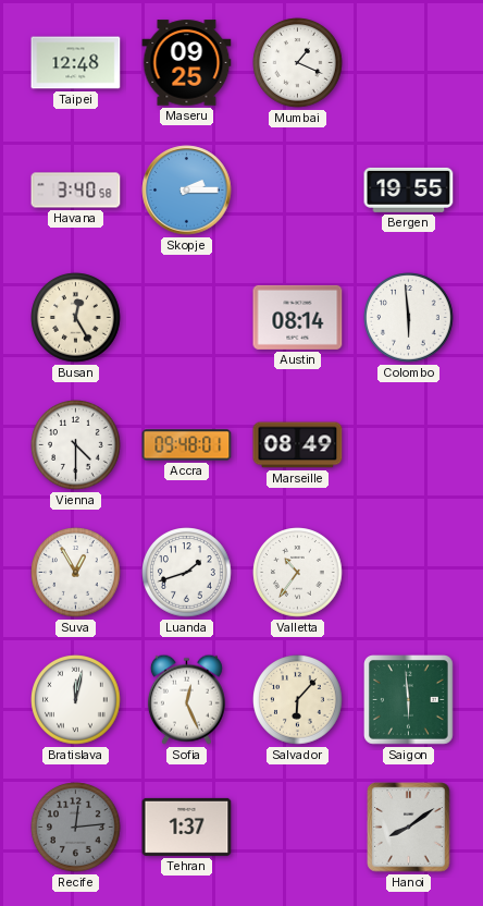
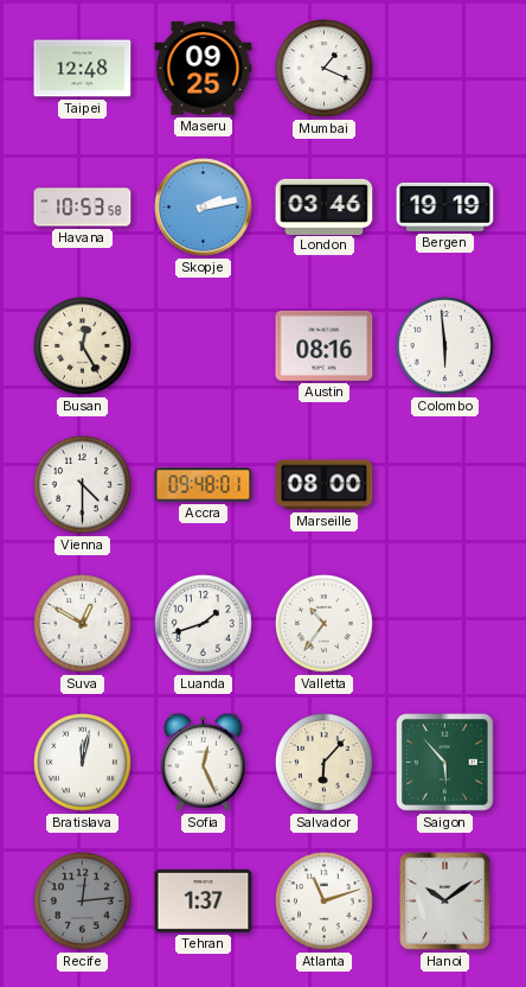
Havana: 3:40 -> 10:53 (83, 208)
Skopje: 2:15 -> 2:13 (204, 208)
London: none -> 03:46 (325, 206)
Bergen: 19:55 -> 19:19 (445, 206)
Austin: 08:14 -> 08:16 (325, 345)
Marseille: 08:49 -> 08:00 (325, 485)
Suva: 12:55 -> 12:50 (83, 624)
Saigon: 5:59 -> 5:53 (445, 763)
Atlanta: none -> 11:12 (325, 902)
Hanoi: 8:09 -> 10:09 (445, 902)
